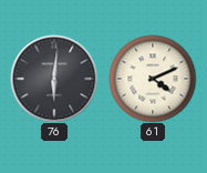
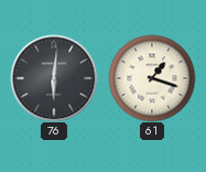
61: 4:11 -> 1:18 (152, 78)
